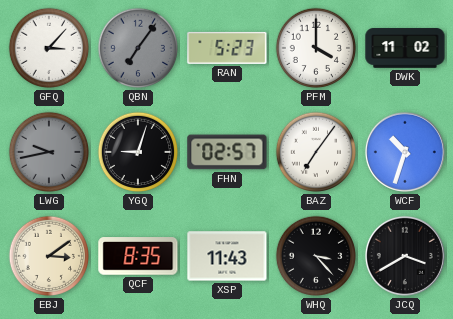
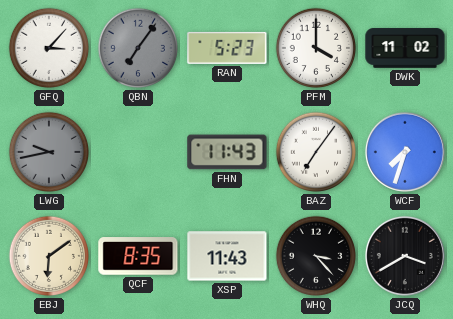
YGQ: 9:03 -> none (138, 152)
FHN: 02:57 -> 11:43 (227, 152)
WCF: 10:33 -> 7:33 (405, 152)
EBJ: 3:09 -> 6:09 (49, 256)
